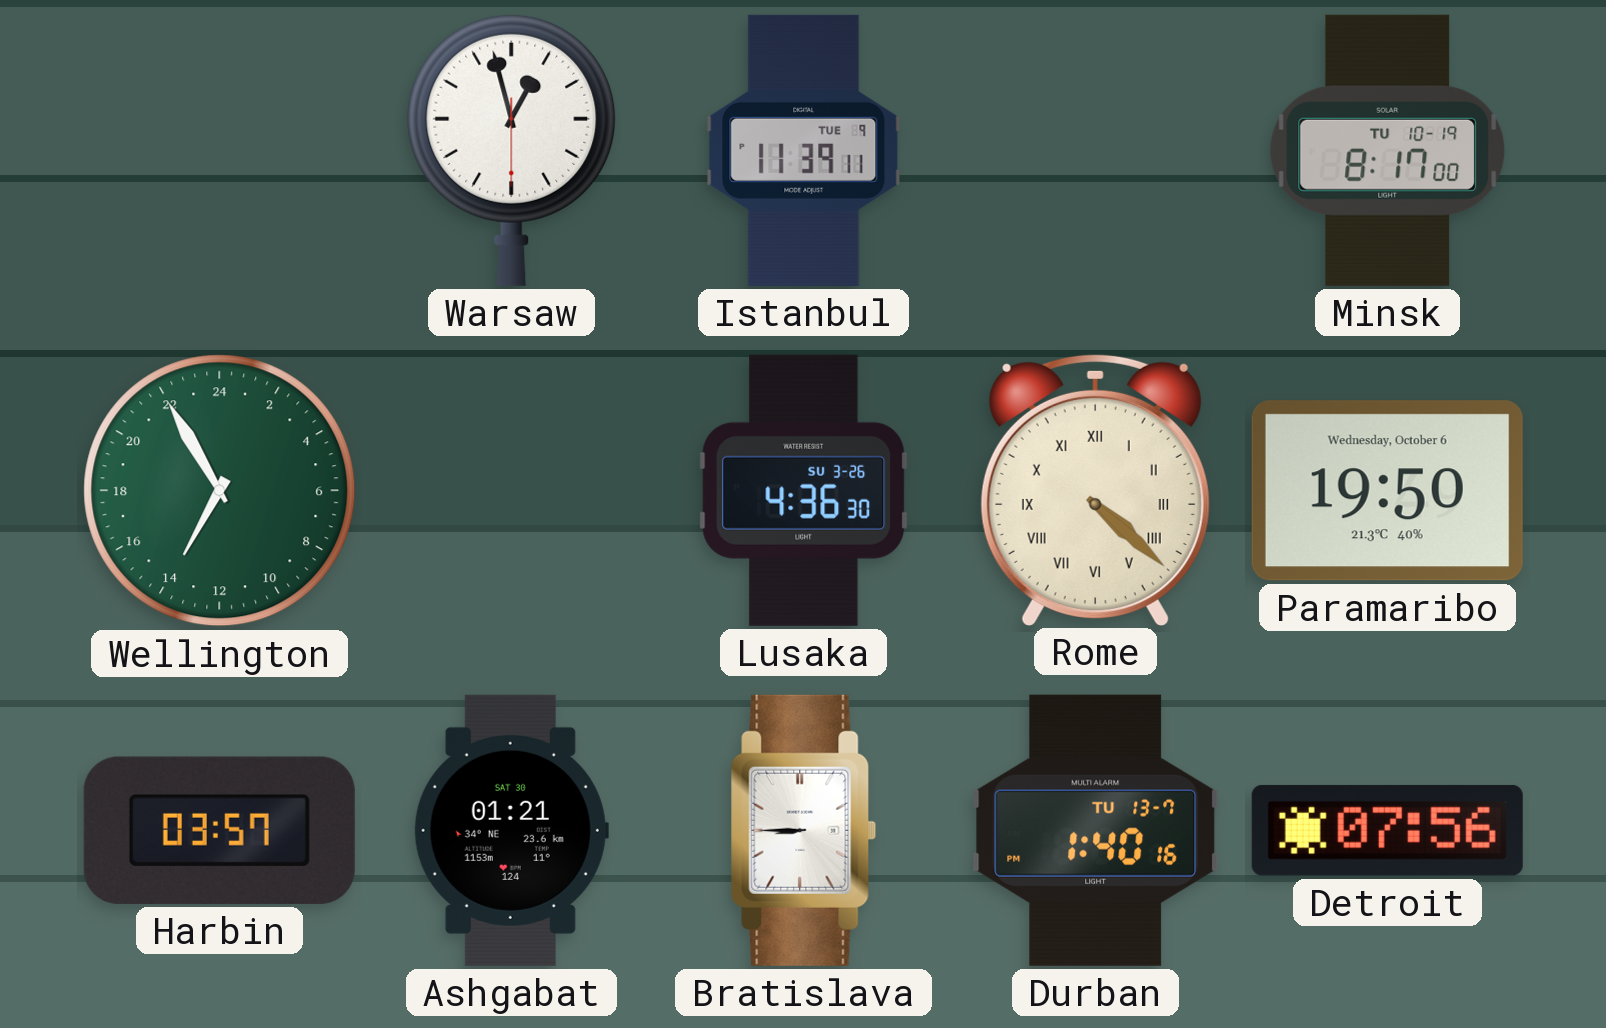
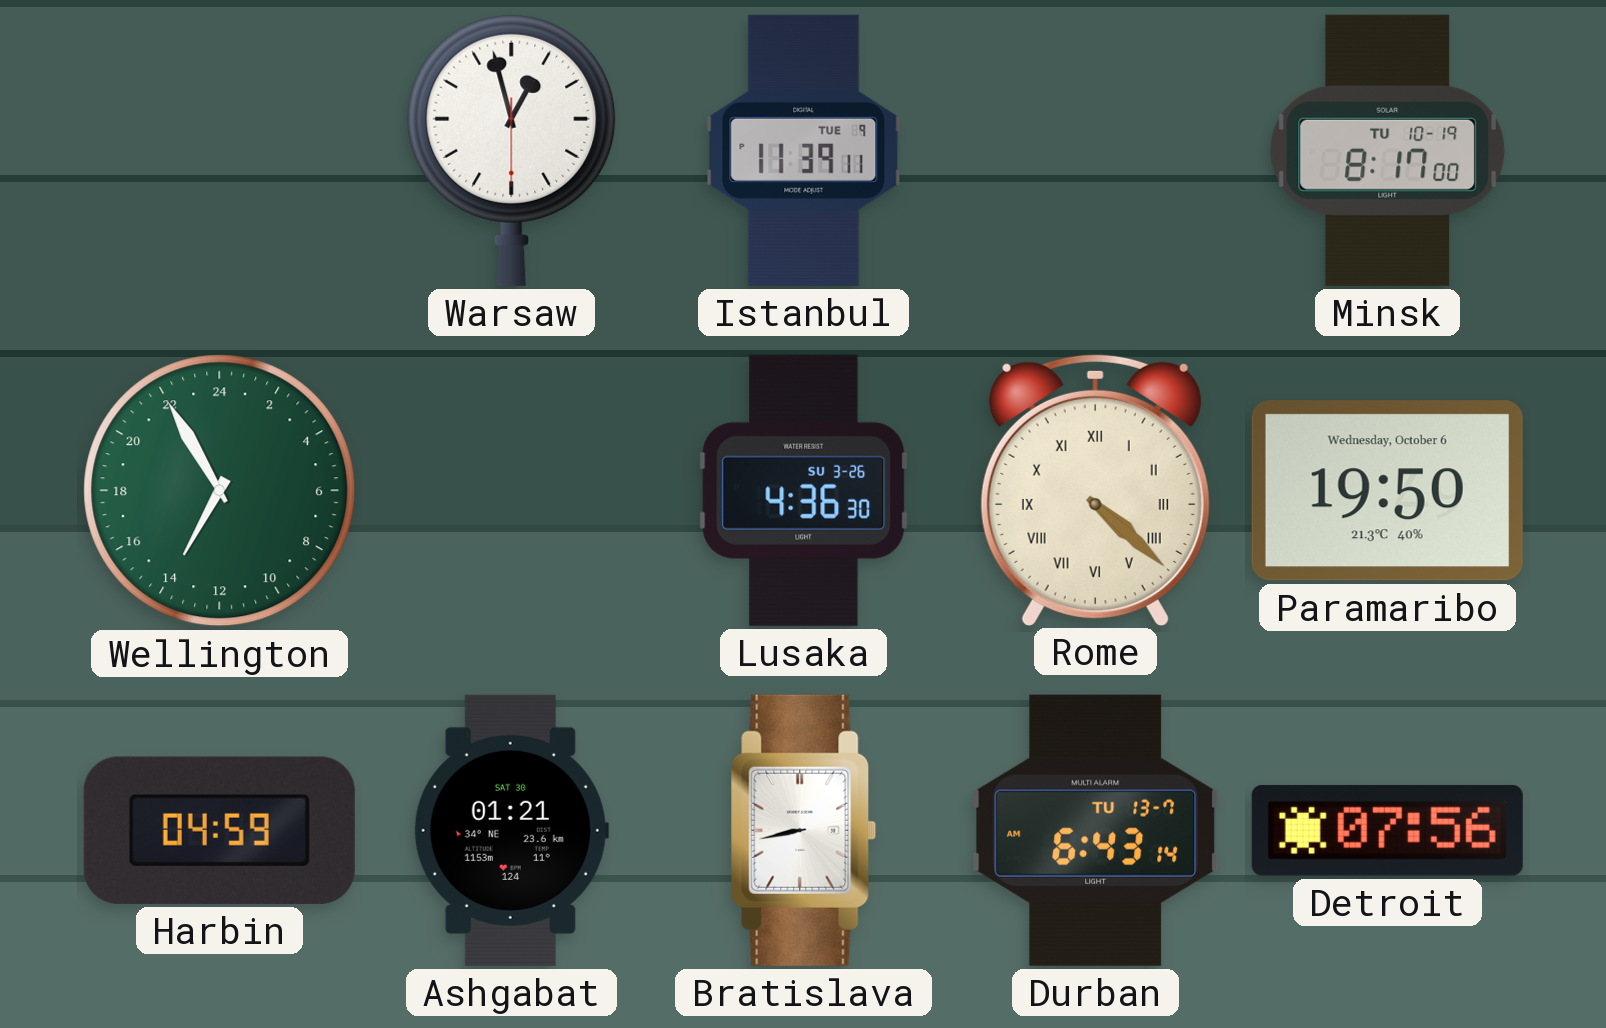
Harbin: 03:57 -> 04:59 (219, 830)
Bratislava: 8:45 -> 8:43 (804, 830)
Durban: 1:40 -> 6:43 (1096, 830)
